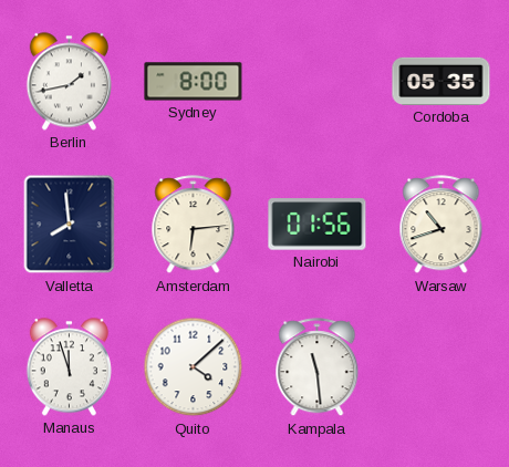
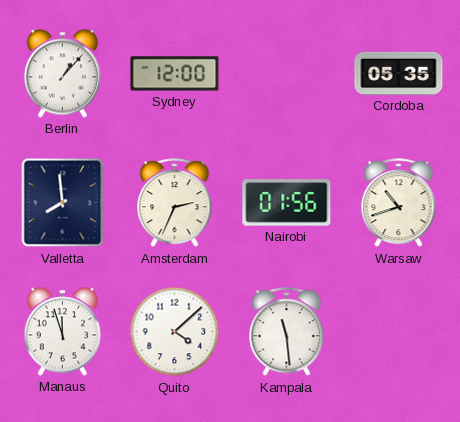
Berlin: 1:43 -> 1:07 (62, 74)
Sydney: 8:00 -> 12:00 (175, 74)
Amsterdam: 6:14 -> 2:34 (175, 203)
